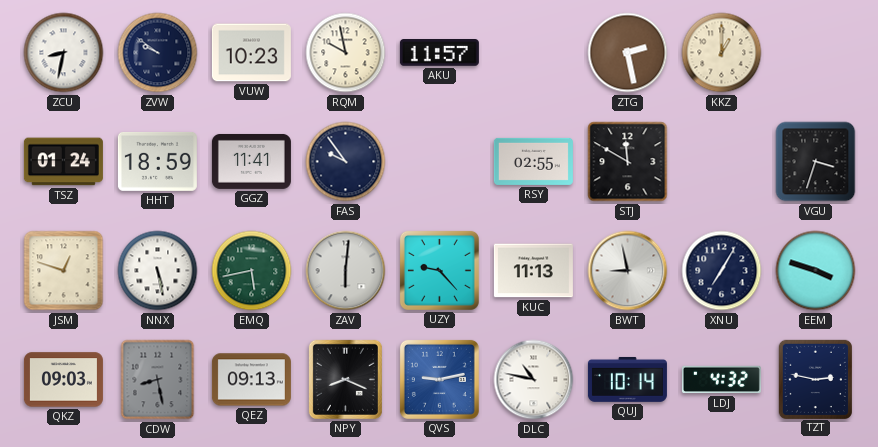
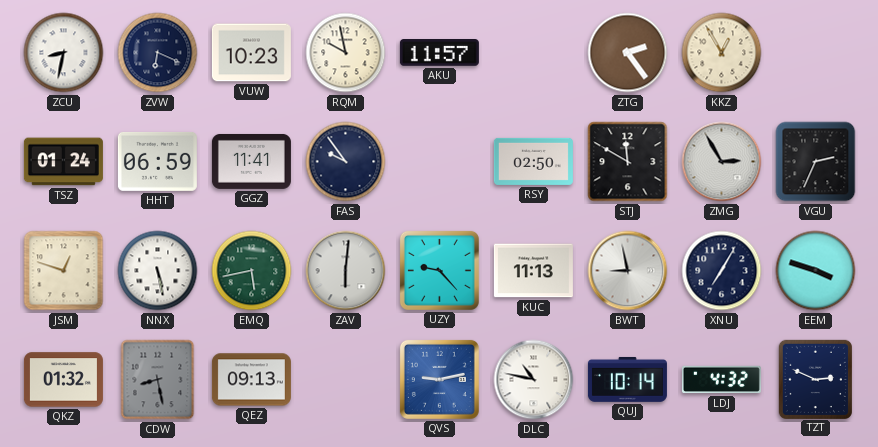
ZVW: 9:51 -> 6:19 (158, 53)
ZTG: 2:28 -> 2:24 (628, 53)
KKZ: 1:00 -> 12:55 (722, 53)
HHT: 18:59 -> 06:59 (157, 161)
RSY: 02:55 -> 02:50 (533, 161)
ZMG: none -> 2:55 (722, 162)
VGU: 3:33 -> 2:34 (816, 162)
QKZ: 09:03 -> 01:32 (63, 380)
NPY: 8:19 -> none (345, 379)
TZT: 2:47 -> 2:49 (815, 379)
